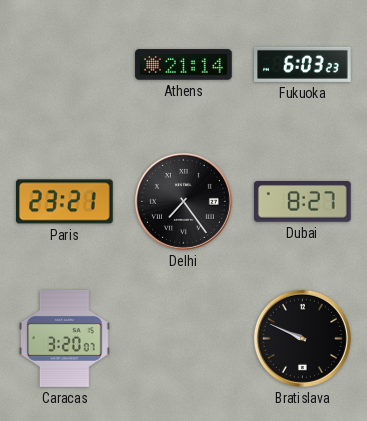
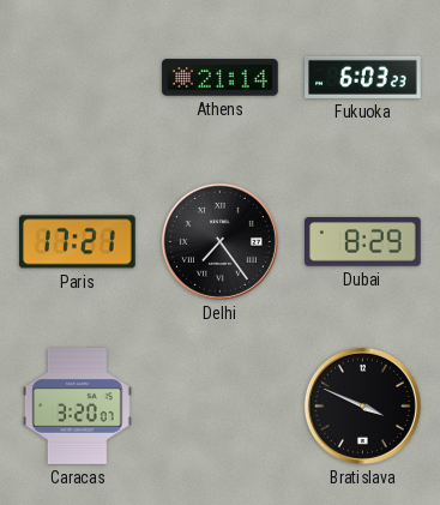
Paris: 23:21 -> 17:21 (78, 242)
Dubai: 8:27 -> 8:29 (363, 242)
Bratislava: 9:49 -> 3:49 (362, 405)
